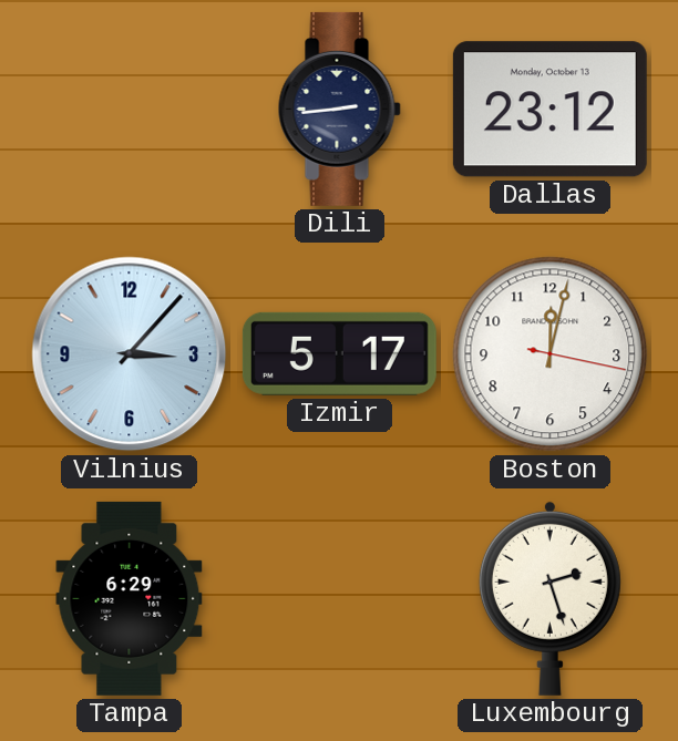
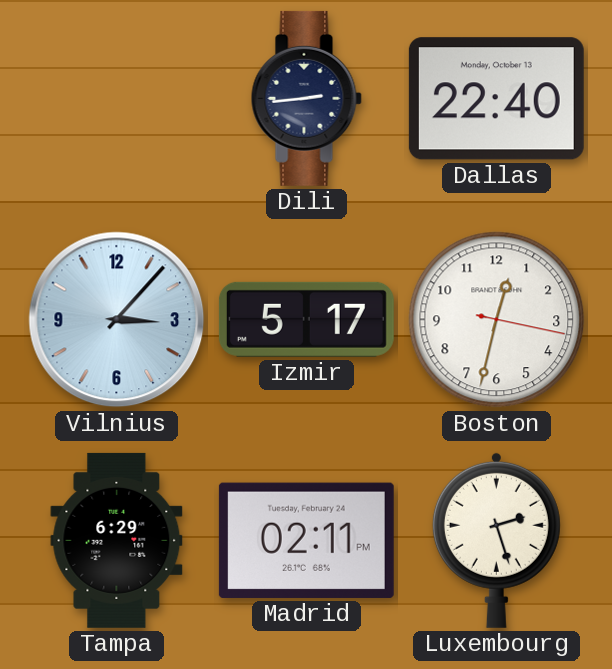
Dallas: 23:12 -> 22:40 (496, 99)
Boston: 12:02 -> 12:32 (497, 320)
Madrid: none -> 02:11 (306, 540)
